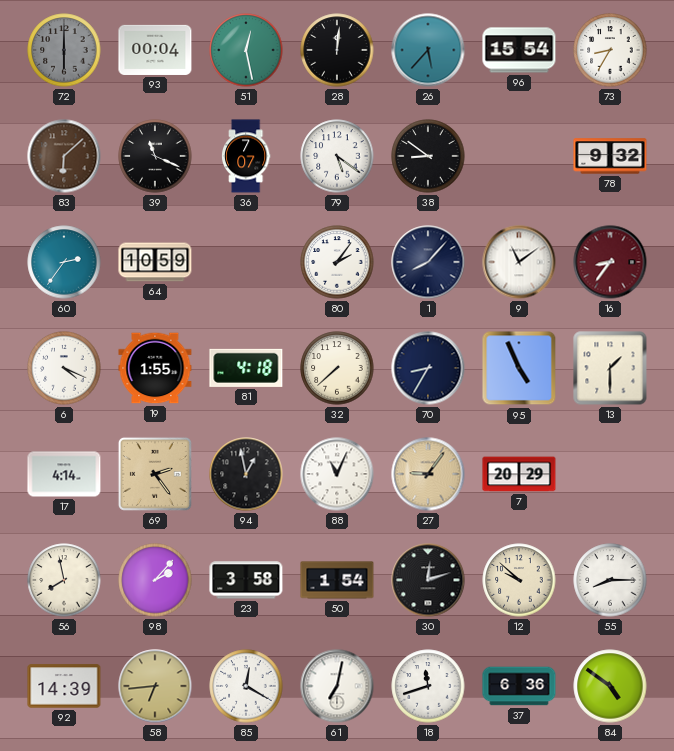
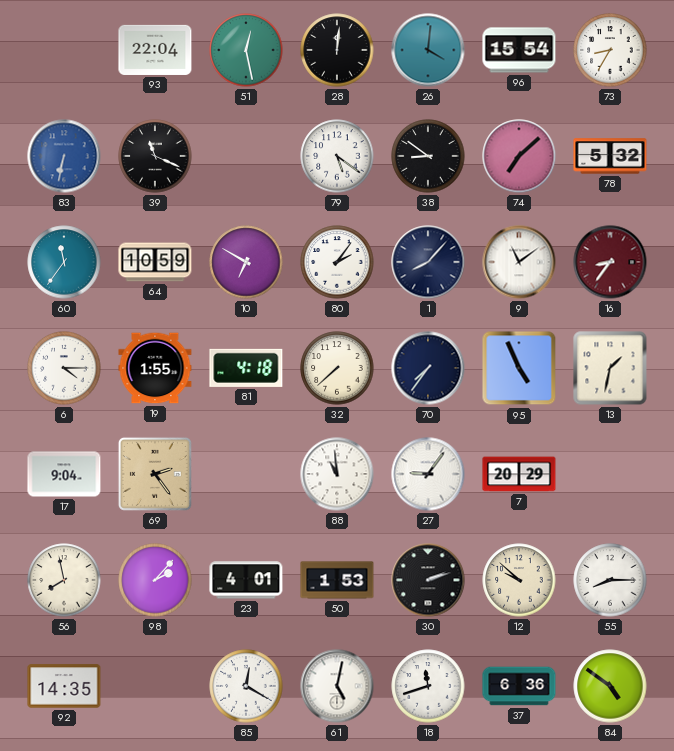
72: 6:00 -> none (64, 50)
93: 00:04 -> 22:04 (155, 50)
26: 5:37 -> 4:01 (428, 50)
83: 6:08 -> 6:32 (64, 156)
83 dial: brown -> blue (64, 156)
36: 7:07 -> none (246, 156)
74: none -> 7:08 (519, 156)
78: 9:32 -> 5:32 (610, 156)
60: 2:36 -> 11:36 (64, 262)
10: none -> 6:50 (246, 262)
6: 4:19 -> 4:15 (64, 368)
70: 8:35 -> 7:36 (428, 368)
13: 1:30 -> 1:32 (610, 368)
17: 4:14 -> 9:04 (64, 474)
94: 12:58 -> none (246, 474)
88: 11:04 -> 10:59 (337, 474)
27 dial: champagne -> white (428, 474)
23: 3:58 -> 4:01 (246, 580)
50: 1:54 -> 1:53 (337, 580)
30: 12:12 -> 2:12 (428, 580)
92: 14:39 -> 14:35 (64, 686)
58: 6:44 -> none (155, 686)
61: 7:02 -> 5:02 (337, 686)
